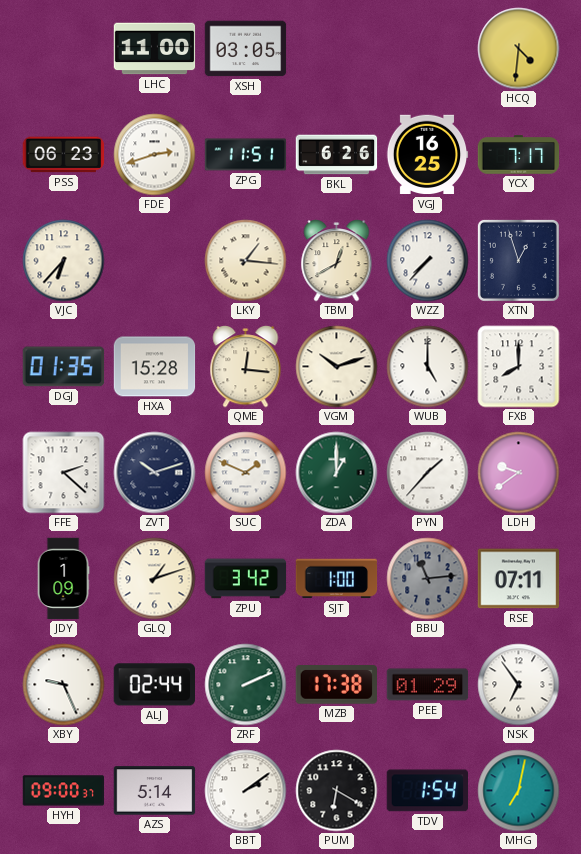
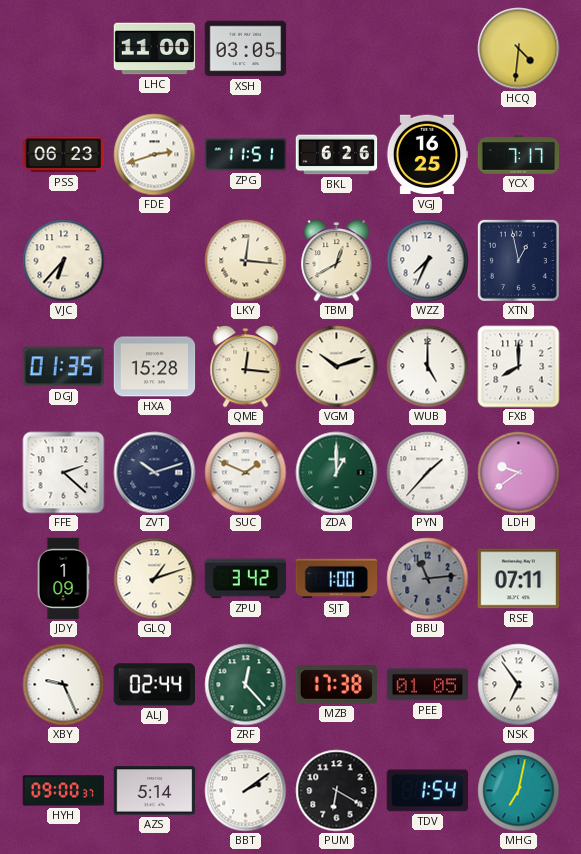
LKY: 1:16 -> 12:16 (246, 261)
WZZ: 7:37 -> 7:34 (428, 261)
XTN: 12:57 -> 12:58 (518, 260)
ZRF: 2:11 -> 12:23 (246, 685)
PEE: 01:29 -> 01:05 (428, 685)
